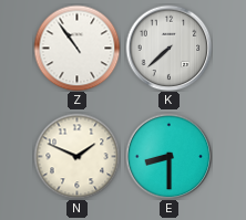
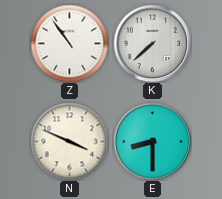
N: 1:49 -> 3:49 (69, 141)
